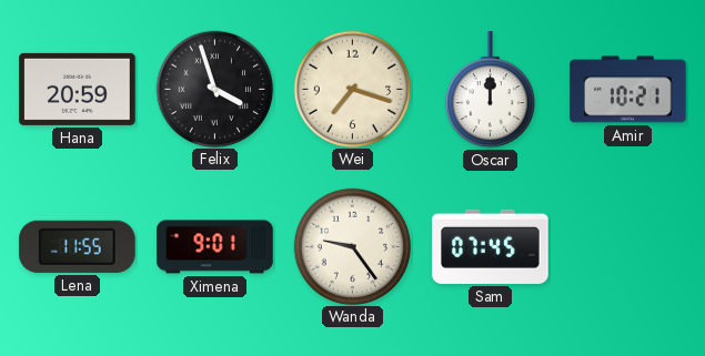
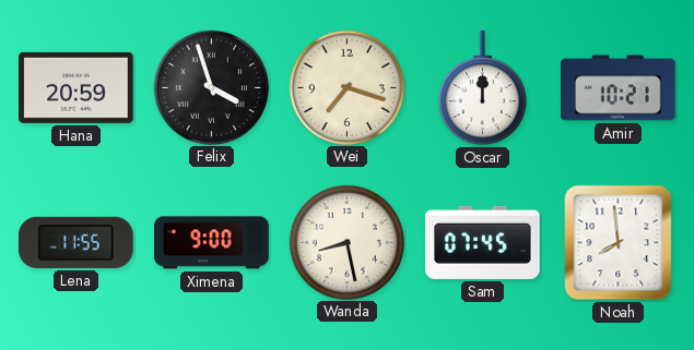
Ximena: 9:01 -> 9:00 (212, 243)
Wanda: 9:24 -> 8:28 (346, 242)
Noah: none -> 7:59 (619, 243)
